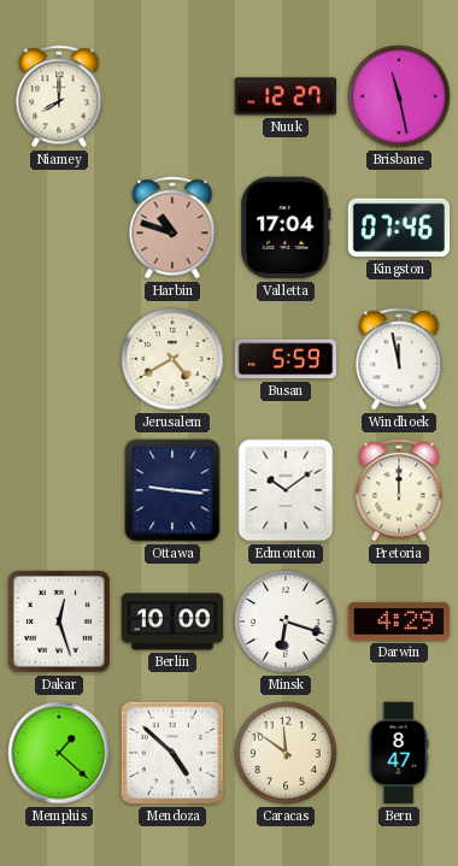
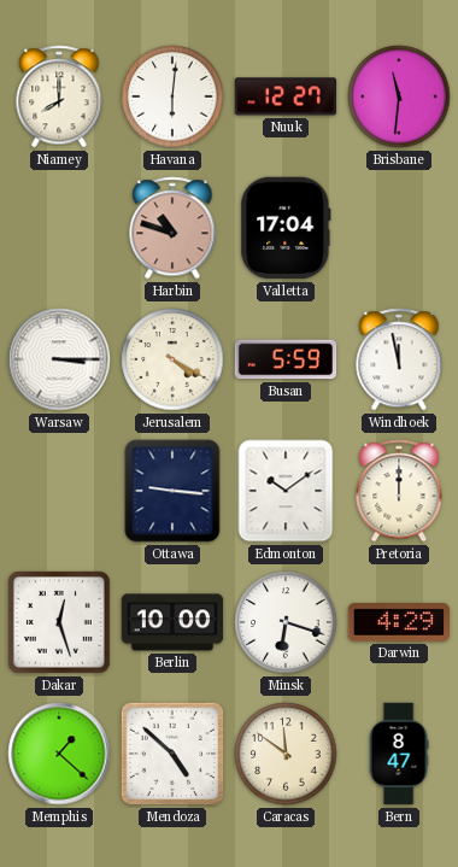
Havana: none -> 6:01 (172, 96)
Brisbane: 11:28 -> 11:31 (399, 96)
Kingston: 07:46 -> none (399, 228)
Warsaw: none -> 3:15 (59, 359)
Jerusalem: 4:40 -> 4:20 (172, 359)
